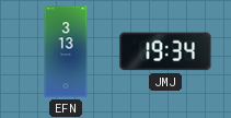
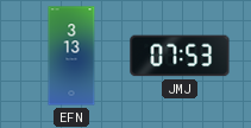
JMJ: 19:34 -> 07:53 (180, 56)
